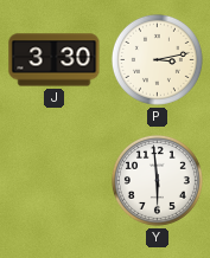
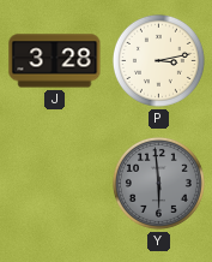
J: 3:30 -> 3:28 (55, 61)
Y dial: white -> grey (158, 183)
